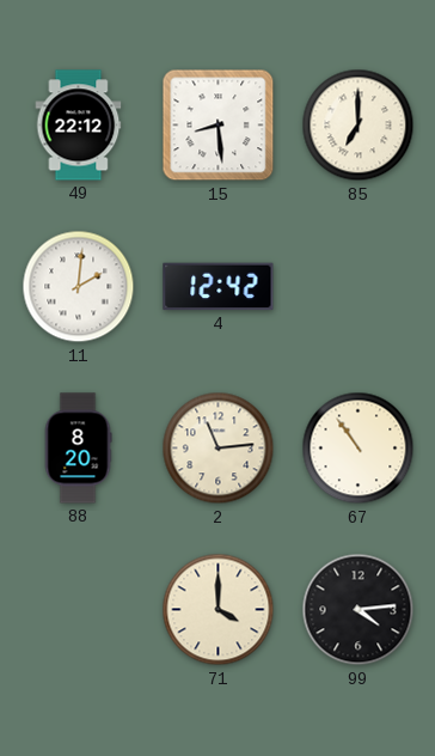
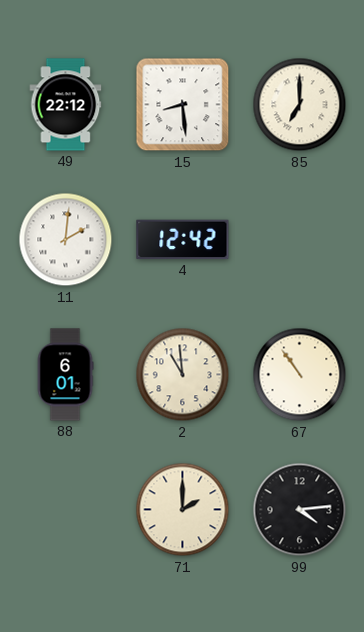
88: 8:20 -> 6:01 (65, 375)
2: 11:14 -> 10:59 (183, 375)
71: 4:00 -> 2:00 (183, 510)
